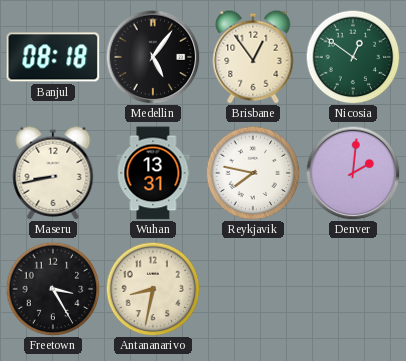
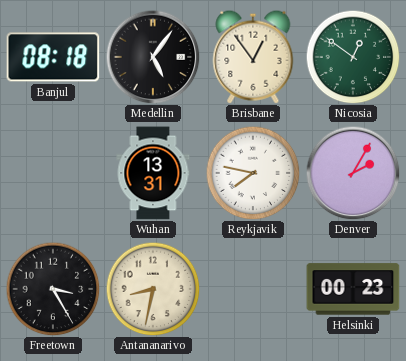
Maseru: 8:43 -> none (53, 173)
Denver: 2:01 -> 2:05 (353, 173)
Helsinki: none -> 00:23 (353, 289)
